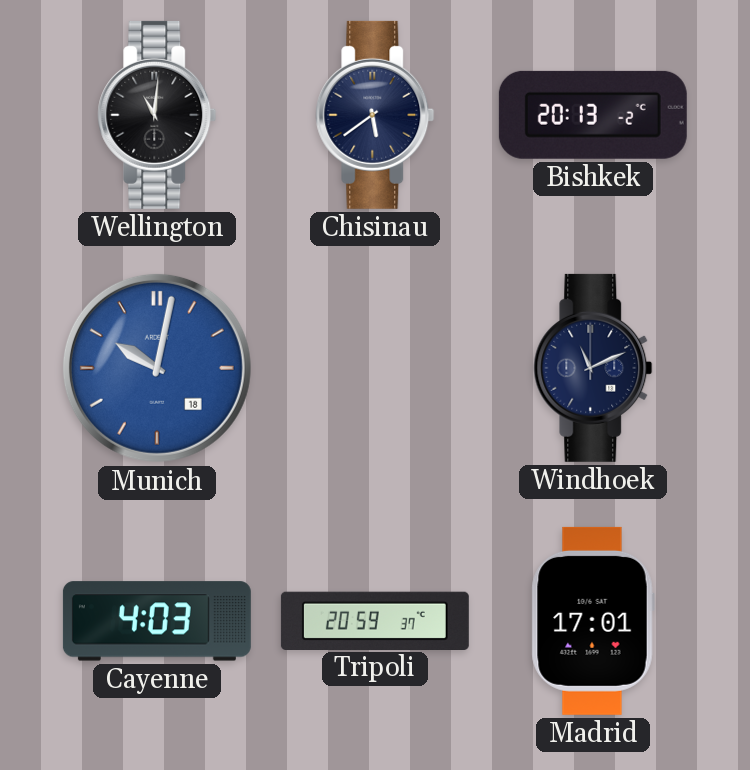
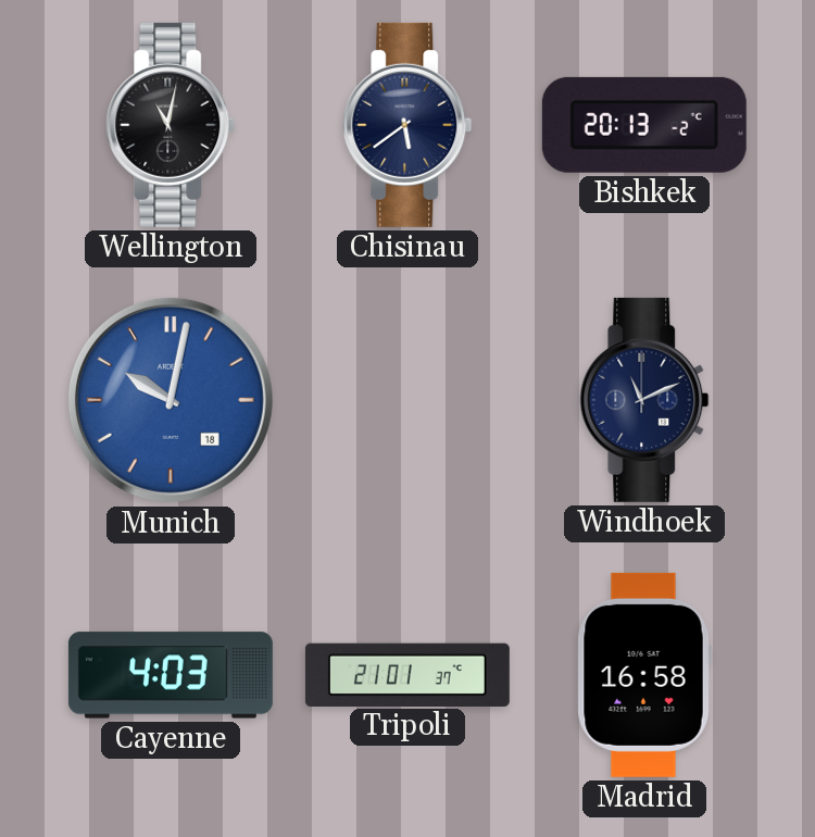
Wellington: 11:01 -> 11:02 (171, 125)
Tripoli: 20:59 -> 21:01 (407, 674)
Madrid: 17:01 -> 16:58 (644, 675)
